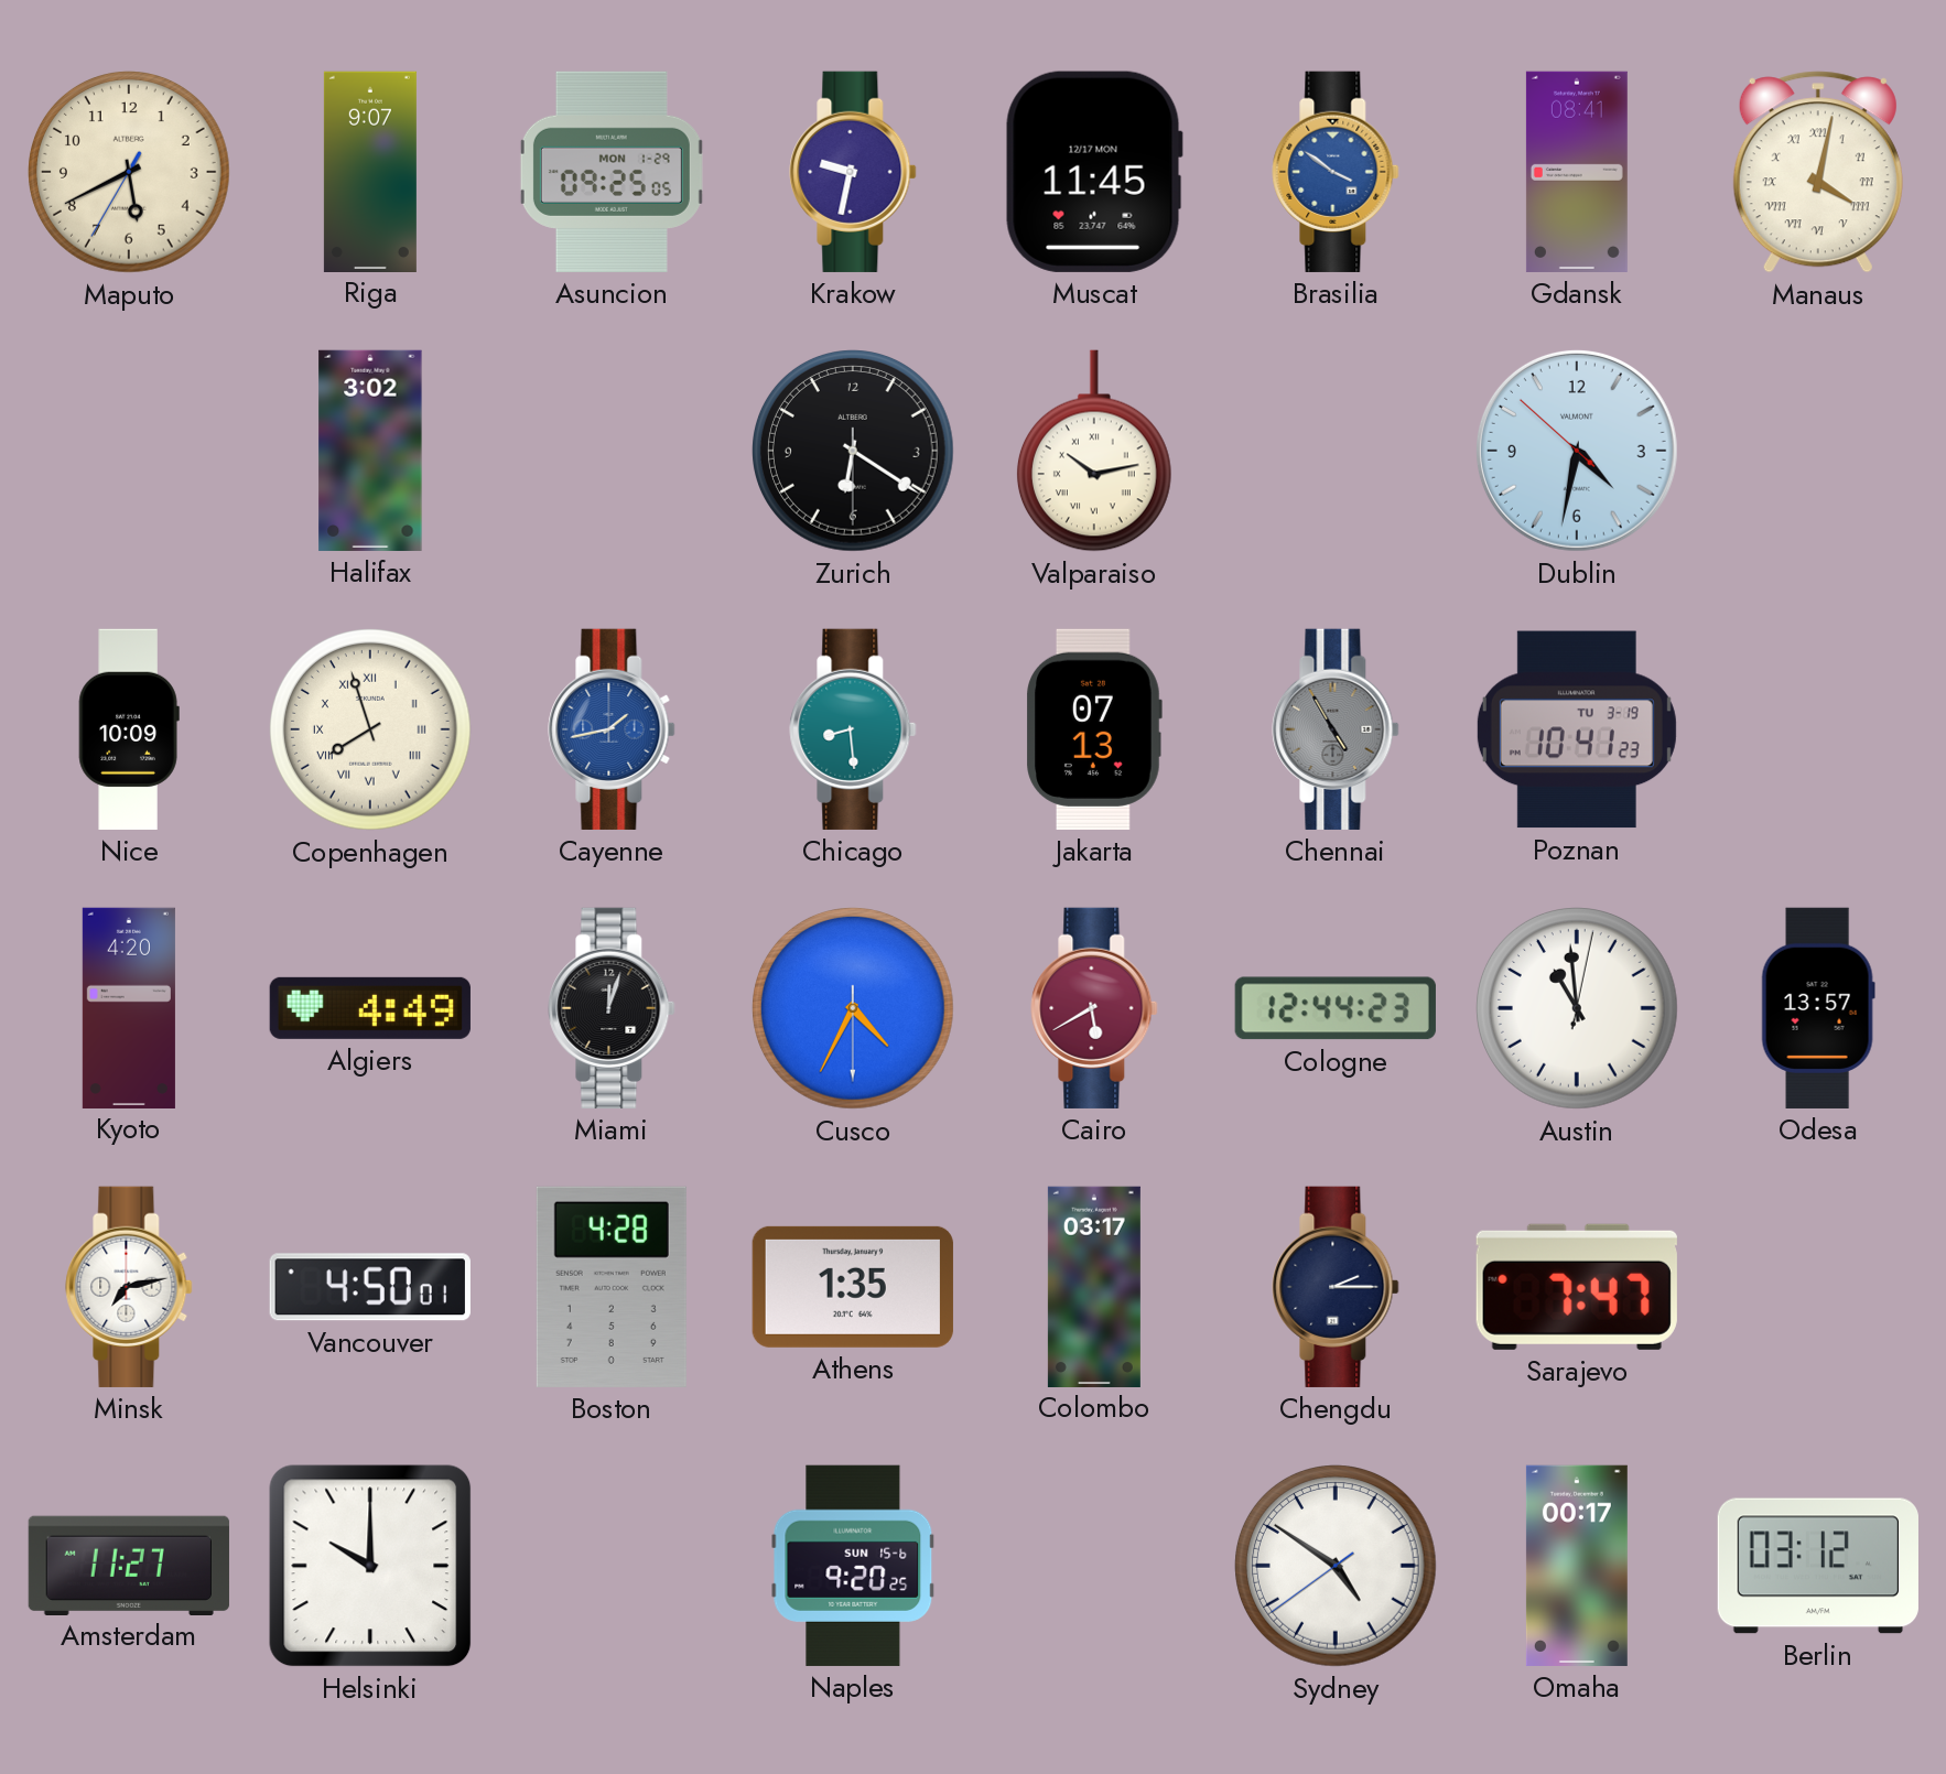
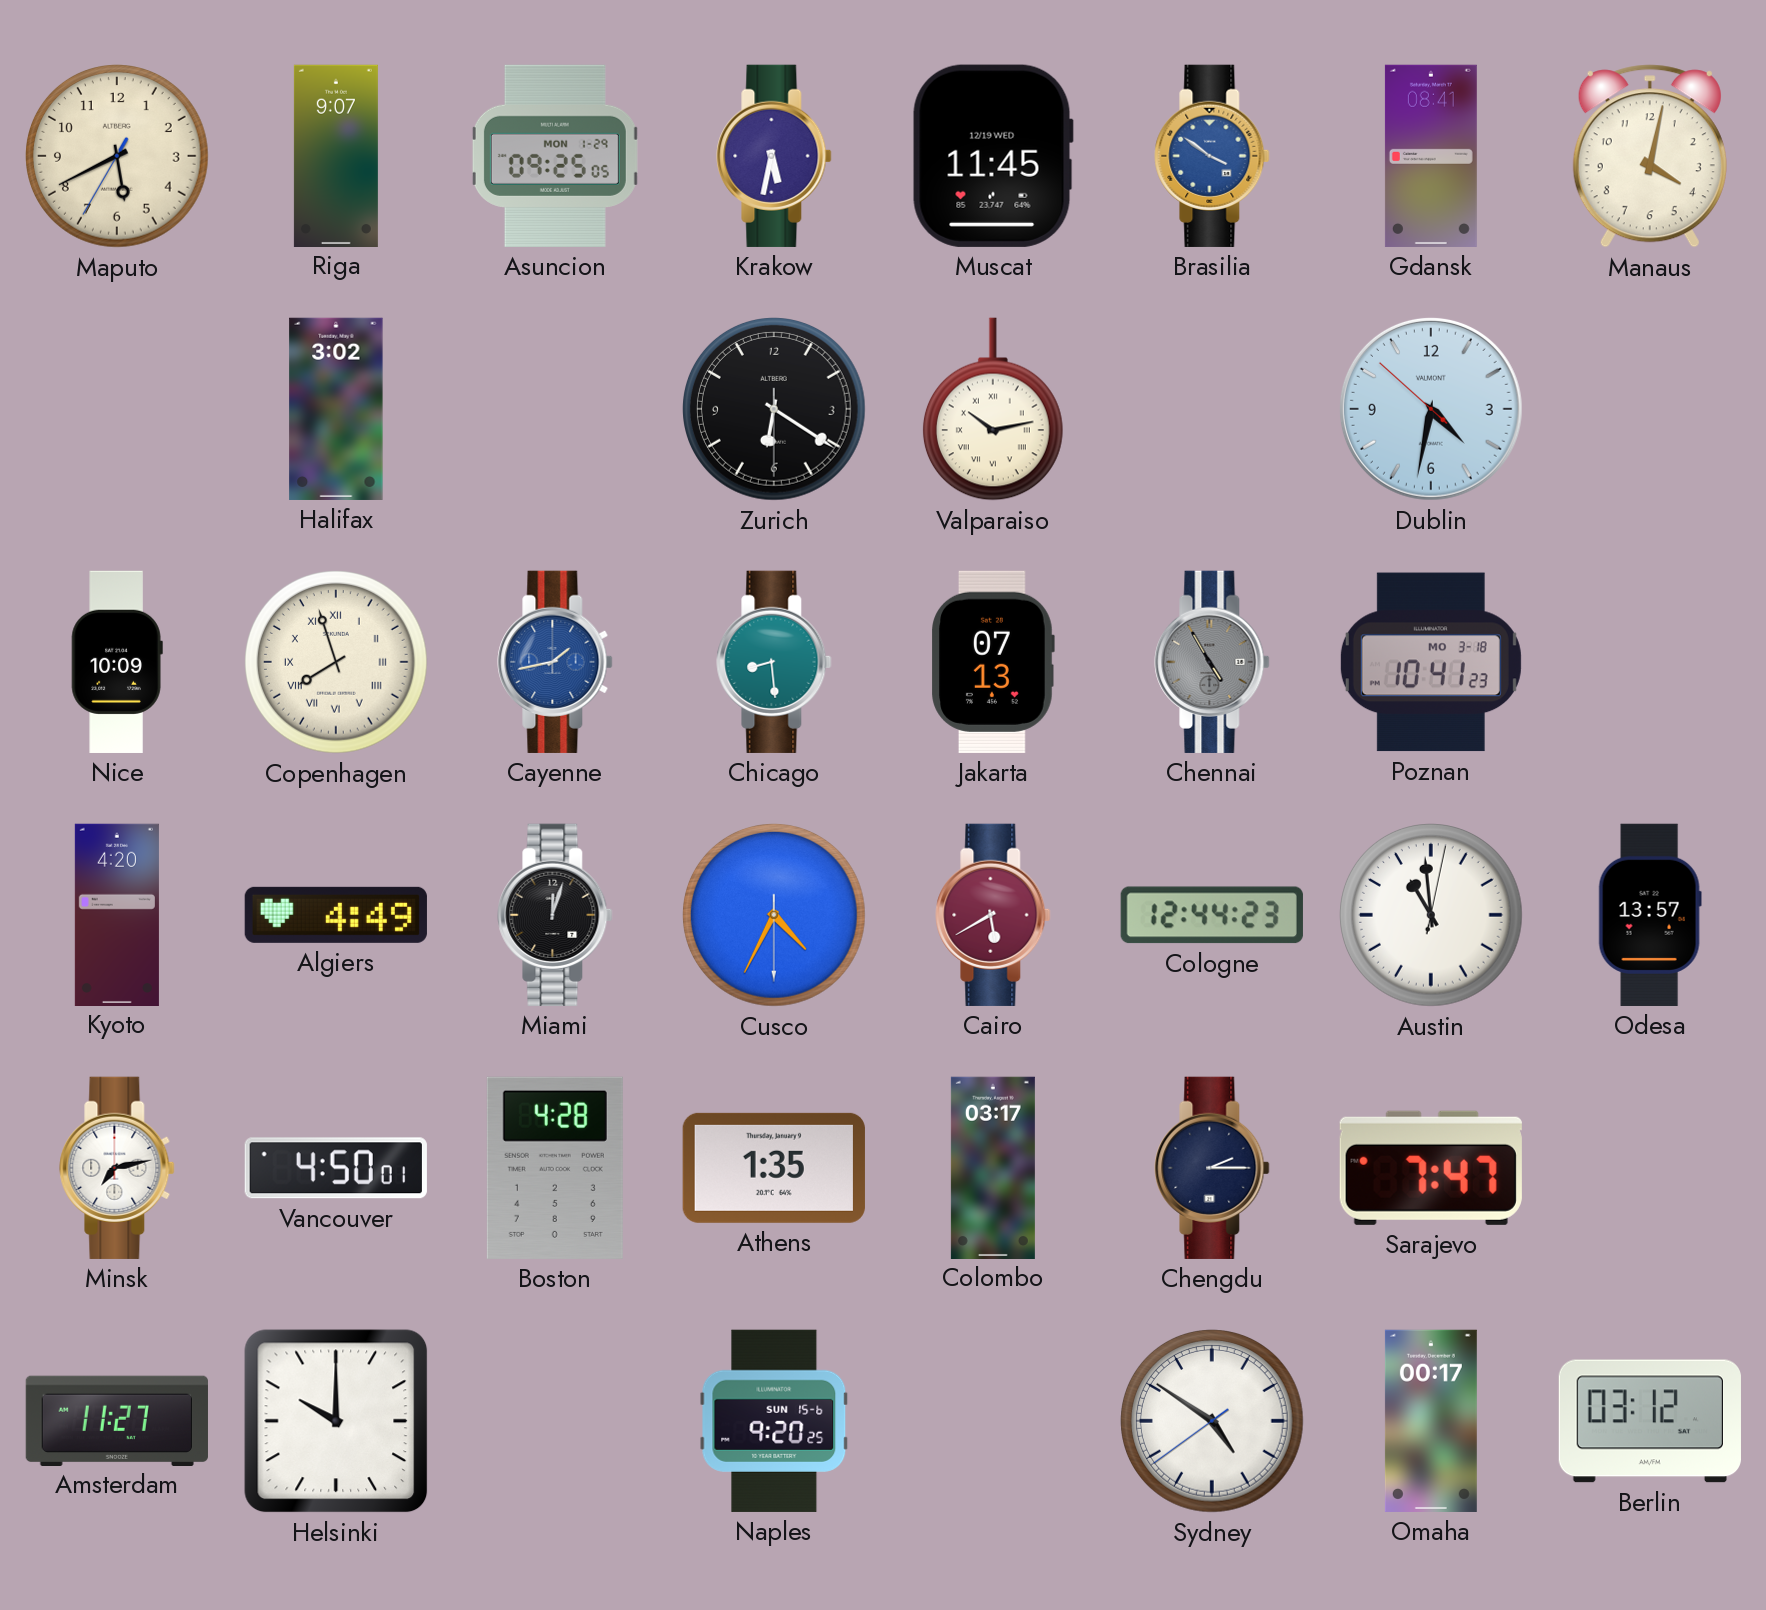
Krakow: 9:32 -> 5:32 (774, 156)
Muscat date: 12/17 MON -> 12/19 WED (993, 156)
Manaus numerals: Roman -> Arabic (1650, 156)
Poznan date: TU 3-19 -> MO 3-18 (1431, 662)
